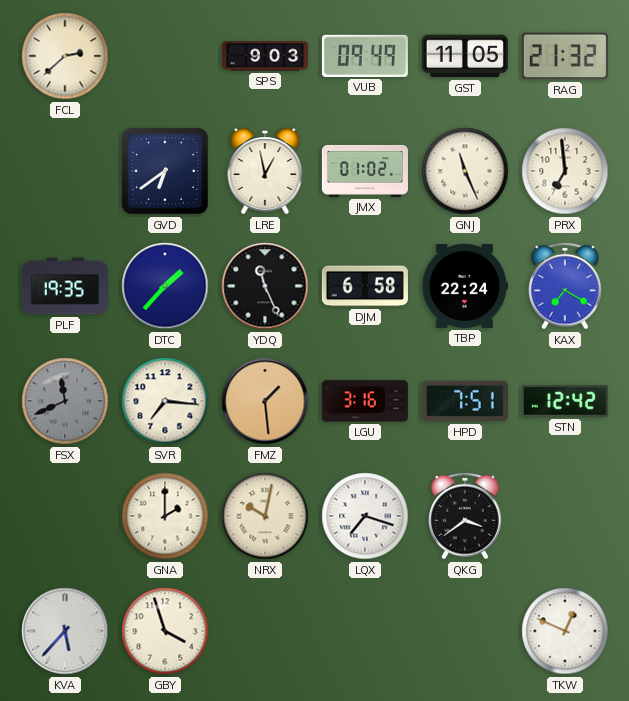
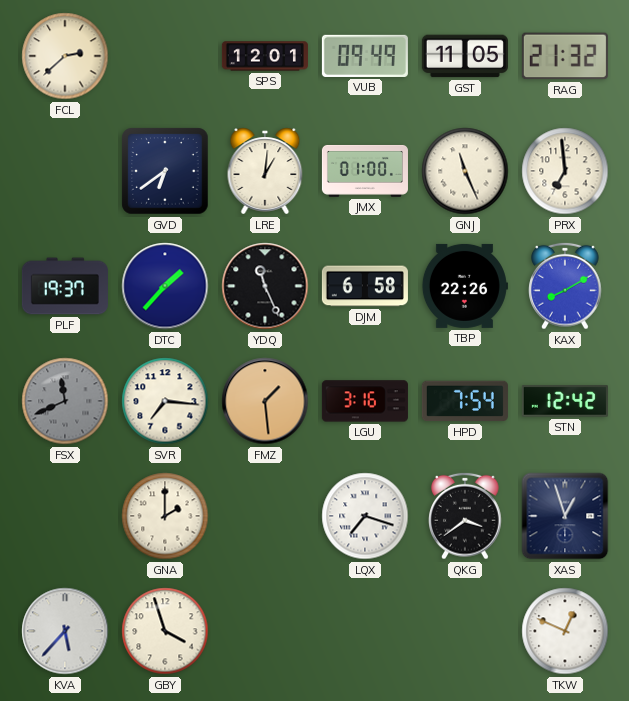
SPS: 9:03 -> 12:01 (265, 56)
LRE: 12:58 -> 1:01 (265, 171)
JMX: 01:02 -> 01:00 (365, 171)
PLF: 19:35 -> 19:37 (65, 286)
TBP: 22:24 -> 22:26 (464, 286)
KAX: 7:20 -> 8:10 (565, 286)
HPD: 7:51 -> 7:54 (465, 401)
NRX: 10:02 -> none (265, 516)
XAS: none -> 12:57 (565, 516)
